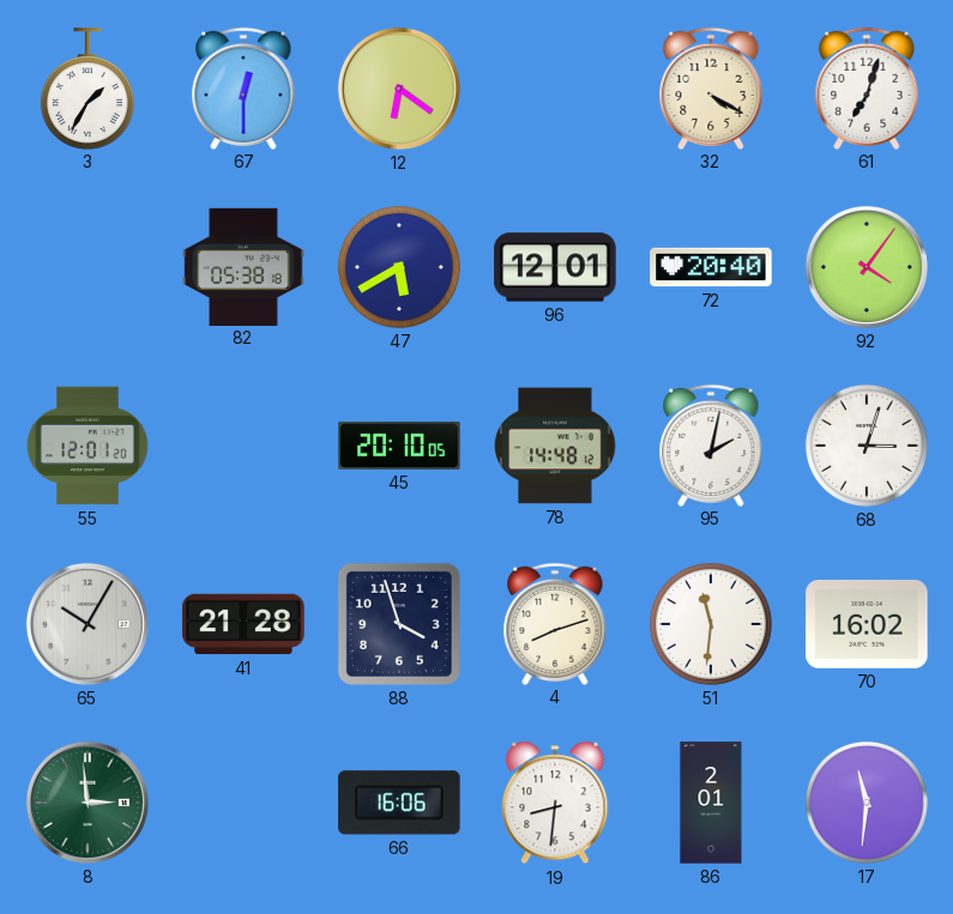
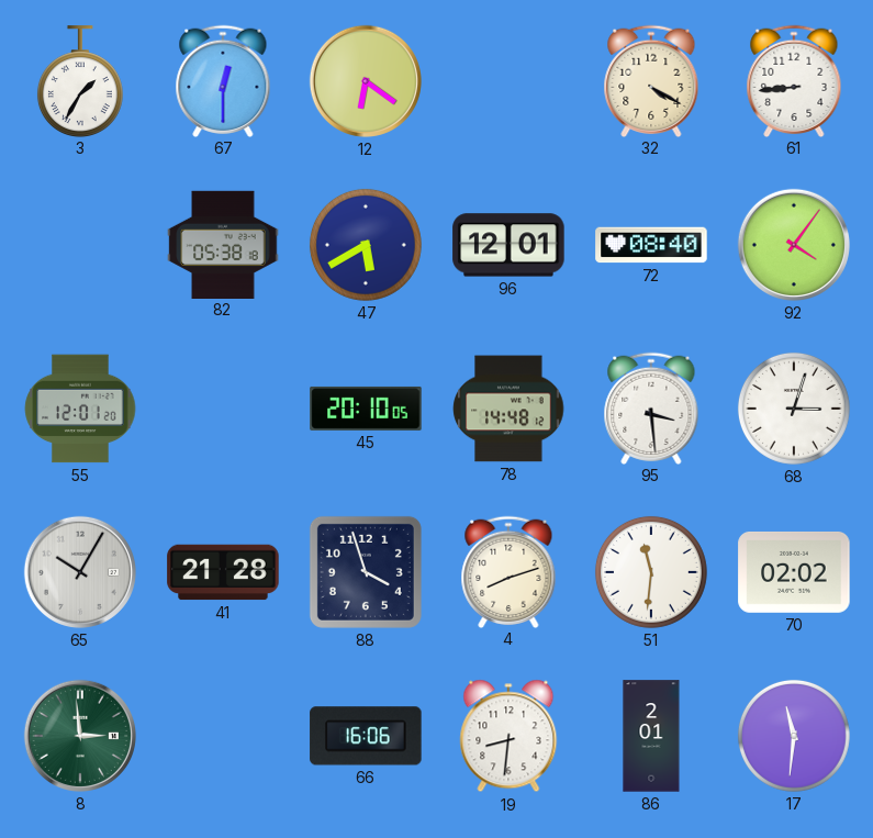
61: 7:03 -> 8:44 (794, 80)
72: 20:40 -> 08:40 (651, 245)
95: 2:02 -> 3:29 (651, 407)
70: 16:02 -> 02:02 (794, 572)
